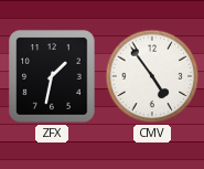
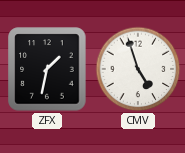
CMV: 4:54 -> 4:57 (138, 69)
